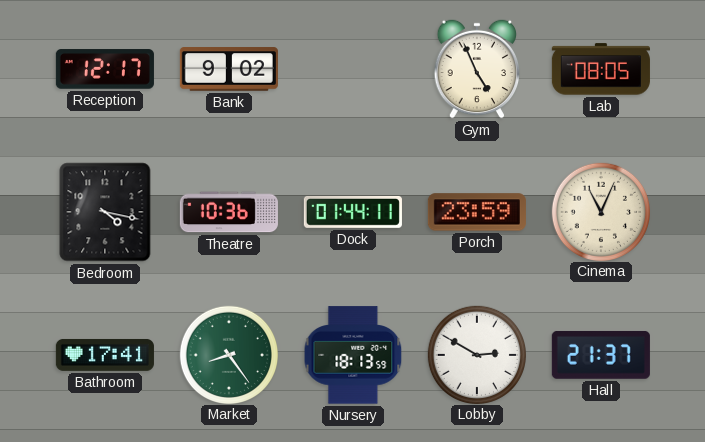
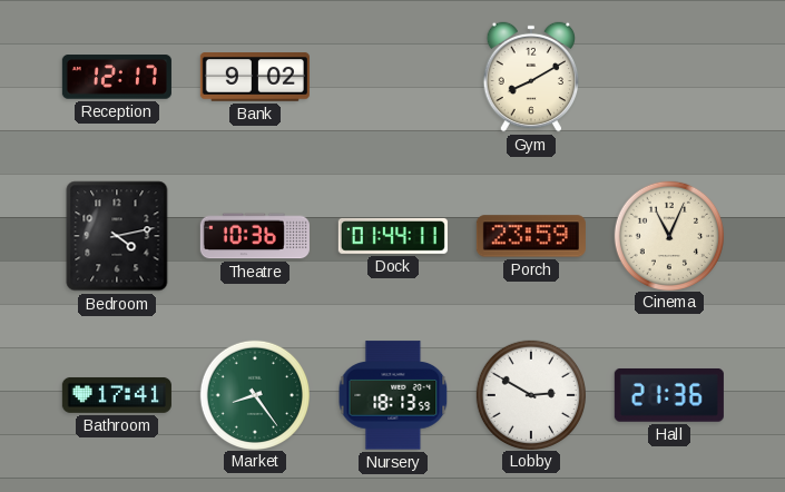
Gym: 4:56 -> 8:10 (531, 77)
Lab: 08:05 -> none (601, 69)
Bedroom: 4:17 -> 4:13 (117, 236)
Hall: 21:37 -> 21:36 (669, 395)
